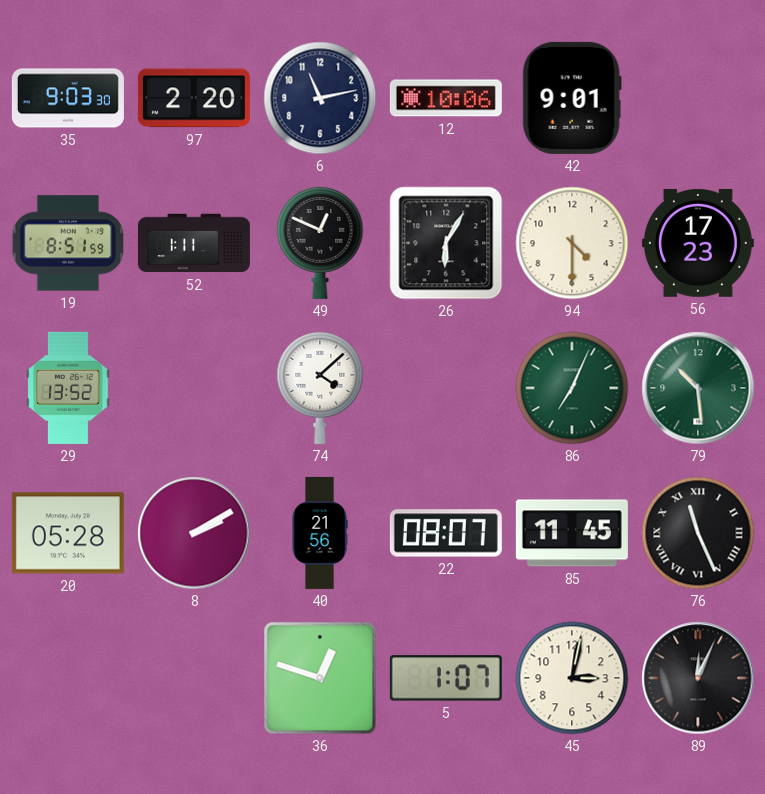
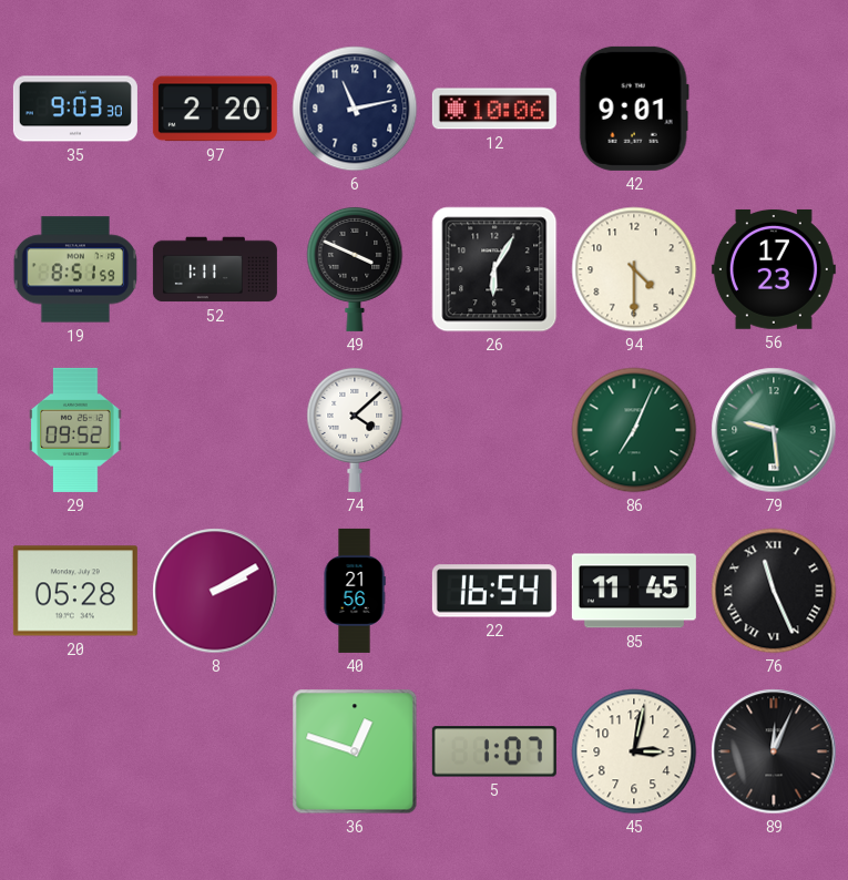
49: 12:49 -> 3:49 (355, 268)
29: 13:52 -> 09:52 (75, 430)
79: 10:29 -> 9:29 (774, 430)
22: 08:07 -> 16:54 (494, 591)
